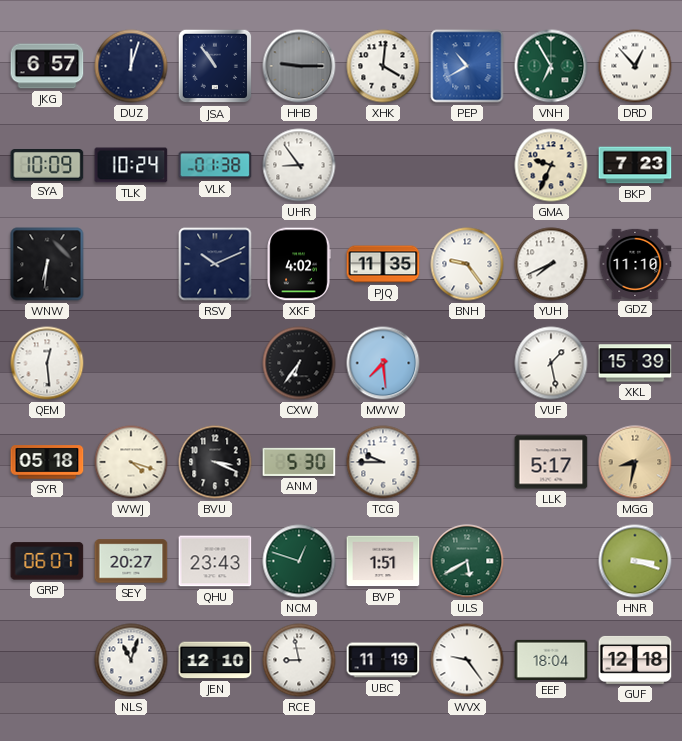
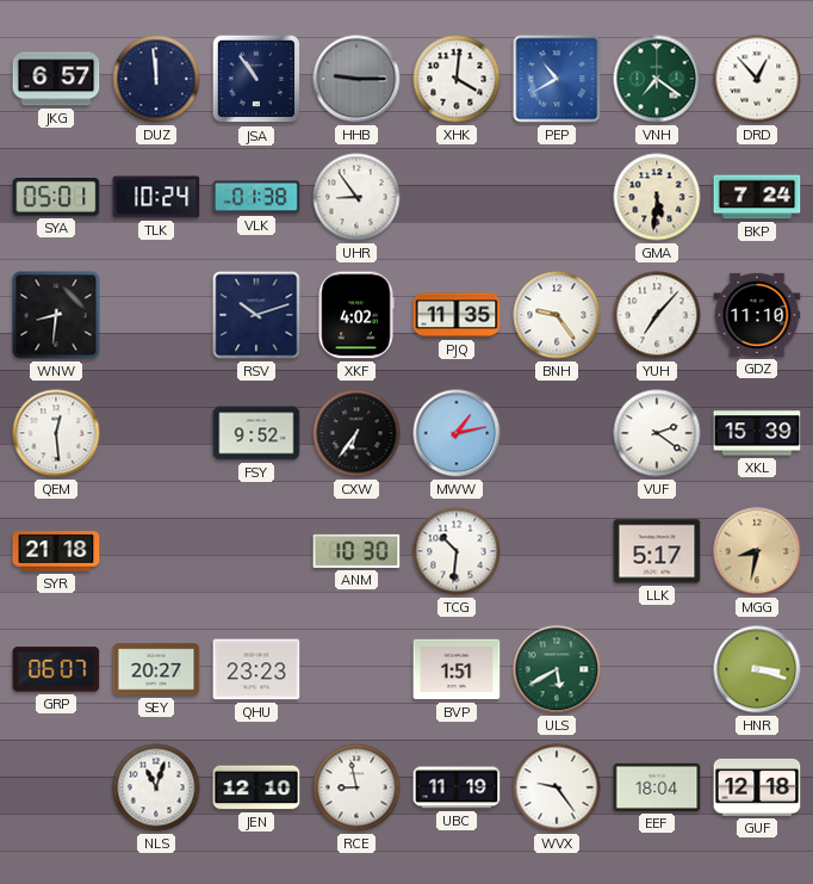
DUZ: 12:03 -> 11:59 (156, 79)
VNH: 6:55 -> 7:21 (657, 79)
SYA: 10:09 -> 05:01 (56, 198)
GMA: 9:34 -> 5:31 (657, 197)
BKP: 7:23 -> 7:24 (757, 197)
WNW: 6:31 -> 8:31 (56, 315)
RSV: 10:11 -> 10:12 (256, 315)
YUH: 7:41 -> 7:07 (657, 315)
FSY: none -> 9:52 (256, 433)
MWW: 7:29 -> 1:13 (457, 433)
VUF: 1:28 -> 2:21 (657, 433)
SYR: 05:18 -> 21:18 (56, 551)
WWJ: 4:18 -> none (131, 462)
BVU: 3:19 -> none (215, 462)
ANM: 5:30 -> 10:30 (356, 551)
TCG: 9:45 -> 10:31 (457, 551)
QHU: 23:43 -> 23:23 (256, 669)
NCM: 12:48 -> none (299, 561)
